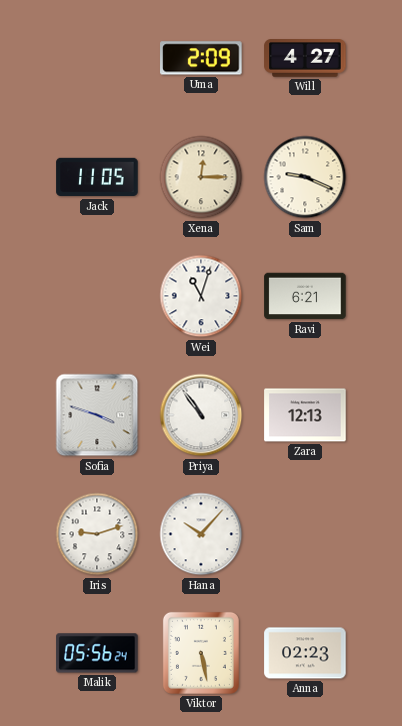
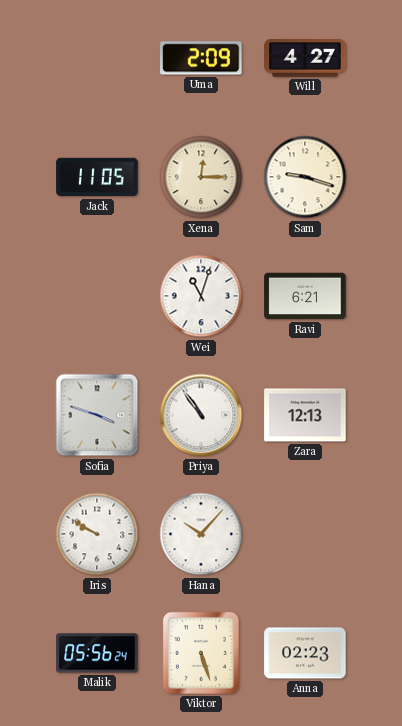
Sam: 9:19 -> 9:18 (305, 177)
Iris: 9:12 -> 9:50 (97, 534)
Viktor: 5:28 -> 5:27 (201, 653)
